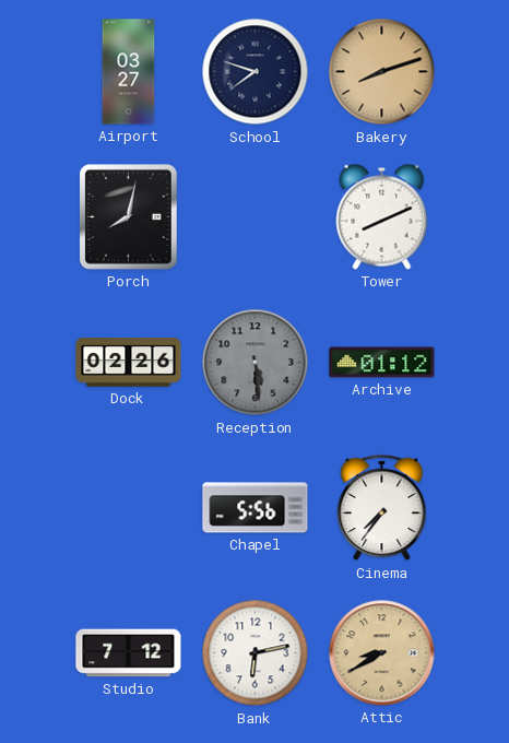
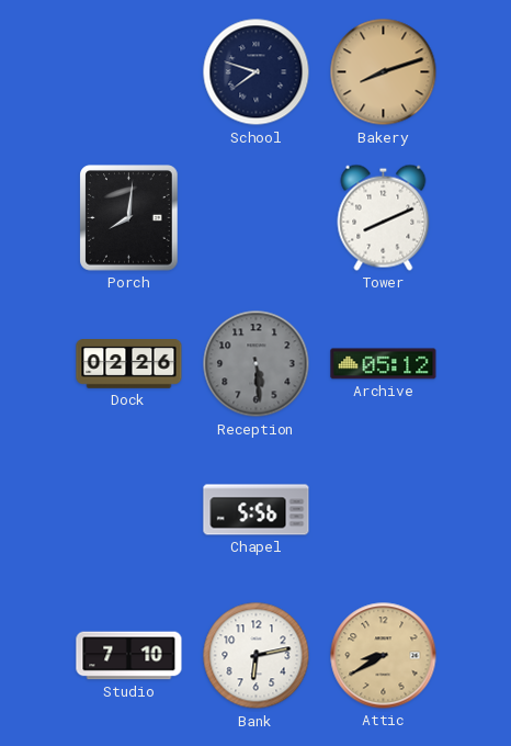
Airport: 03:27 -> none (129, 72)
Porch: 8:02 -> 8:01 (129, 218)
Archive: 01:12 -> 05:12 (384, 364)
Cinema: 7:36 -> none (382, 508)
Studio: 7:12 -> 7:10 (129, 656)
